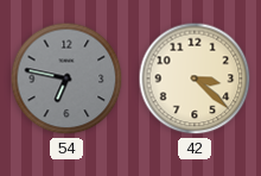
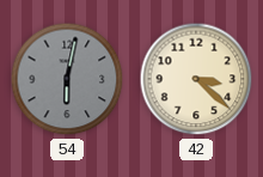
54: 6:47 -> 6:02 (67, 79)
